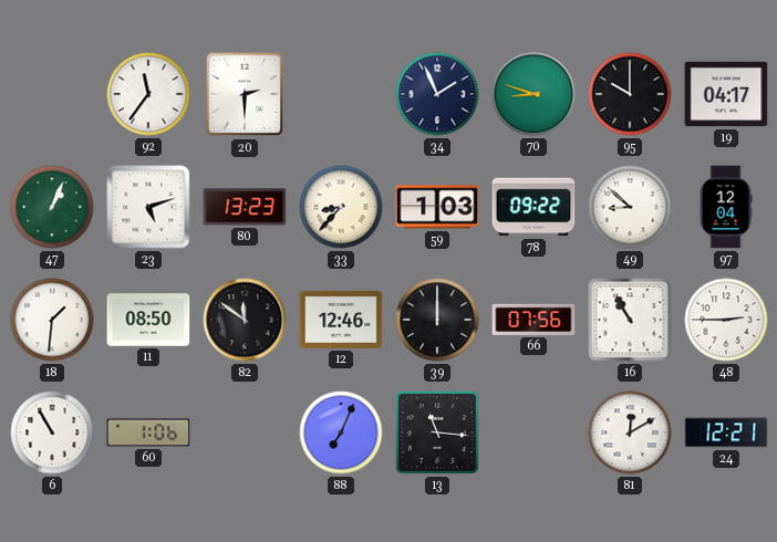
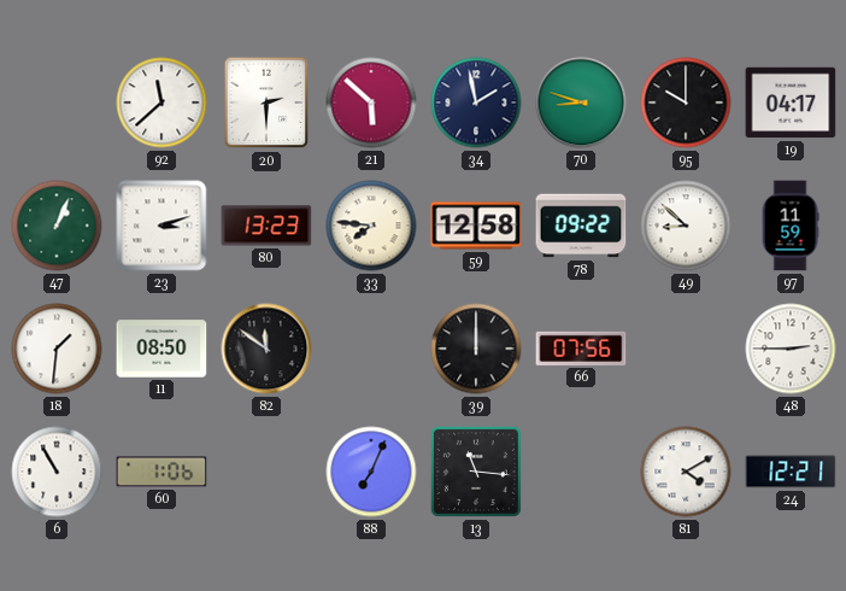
92: 11:36 -> 11:38 (161, 103)
21: none -> 5:52 (371, 103)
34: 1:56 -> 1:58 (476, 103)
23: 5:12 -> 3:12 (161, 226)
33: 8:37 -> 7:46 (371, 226)
59: 1:03 -> 12:58 (476, 226)
97: 12:04 -> 11:59 (791, 226)
12: 12:46 -> none (341, 320)
16: 10:55 -> none (630, 320)
81: 12:10 -> 4:10 (686, 472)
